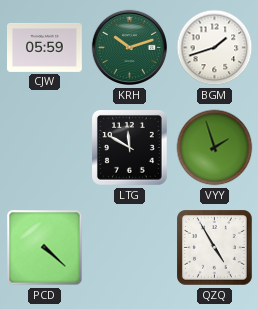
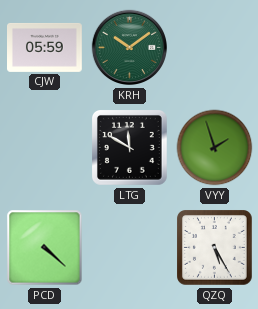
KRH: 10:12 -> 10:09 (130, 48)
BGM: 1:42 -> none (215, 48)
QZQ: 4:55 -> 5:25 (215, 248)
